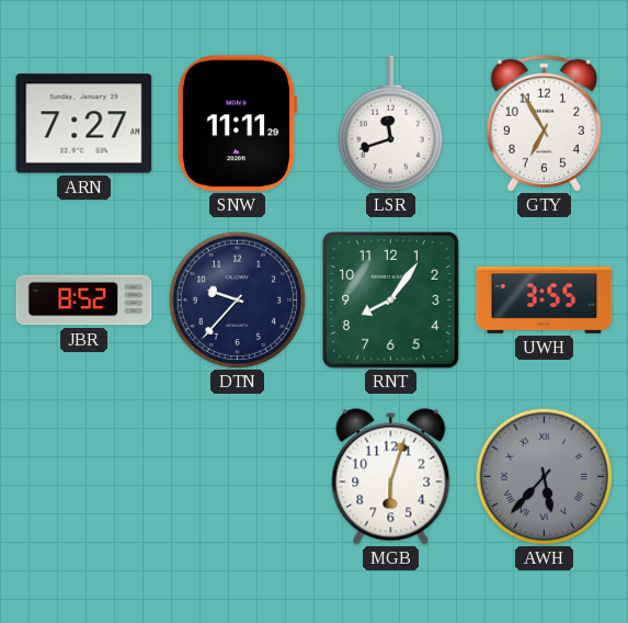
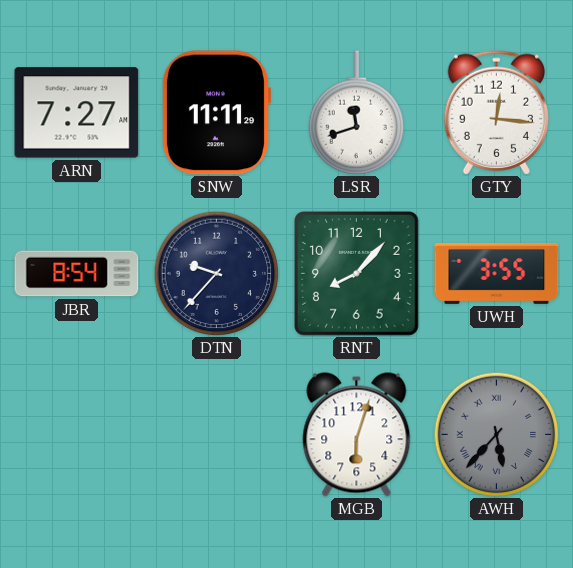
GTY: 6:55 -> 12:16 (496, 112)
JBR: 8:52 -> 8:54 (77, 274)
RNT: 8:06 -> 8:07 (357, 274)
